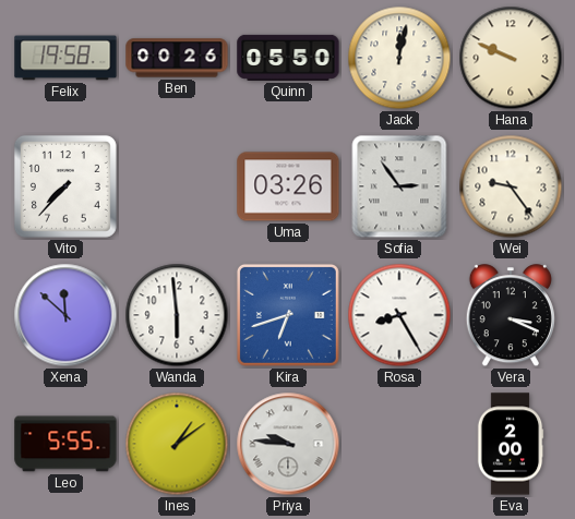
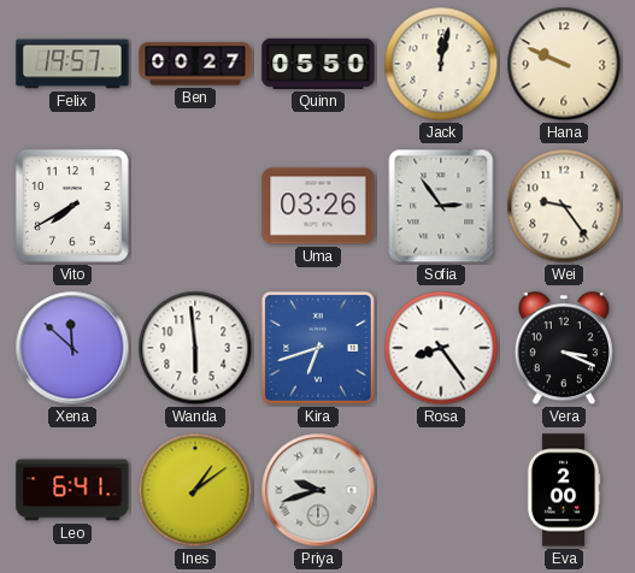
Felix: 19:58 -> 19:57 (72, 64)
Ben: 00:26 -> 00:27 (195, 64)
Vito: 7:37 -> 7:40 (72, 206)
Rosa: 8:25 -> 8:24 (441, 348)
Leo: 5:55 -> 6:41 (72, 490)
Priya: 9:46 -> 9:42 (318, 490)
